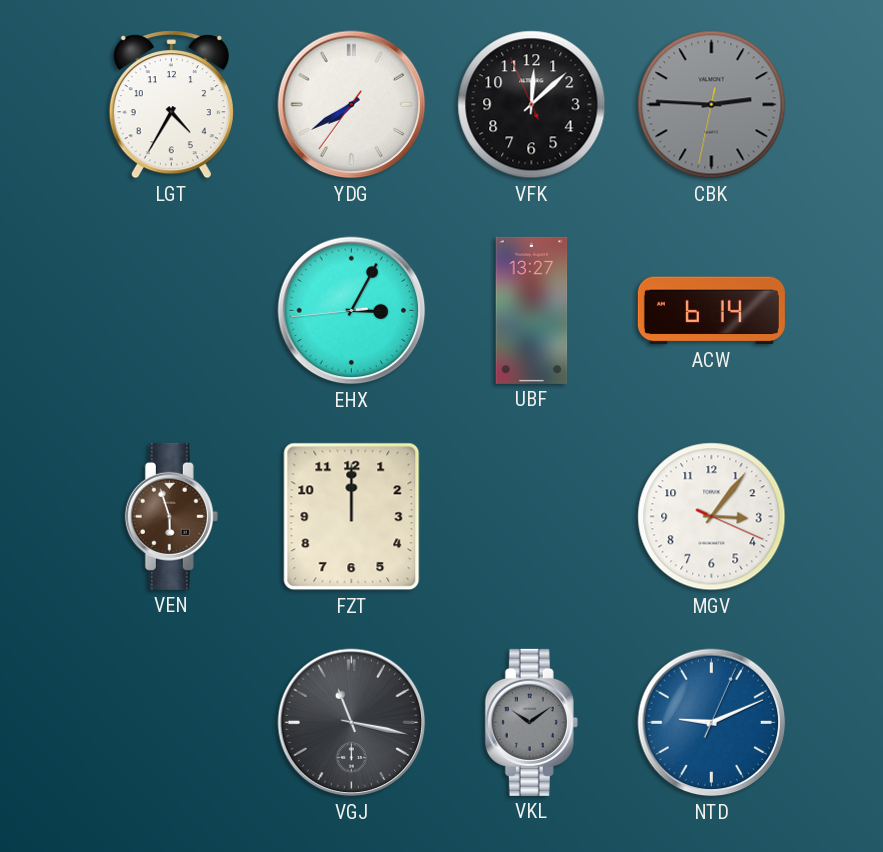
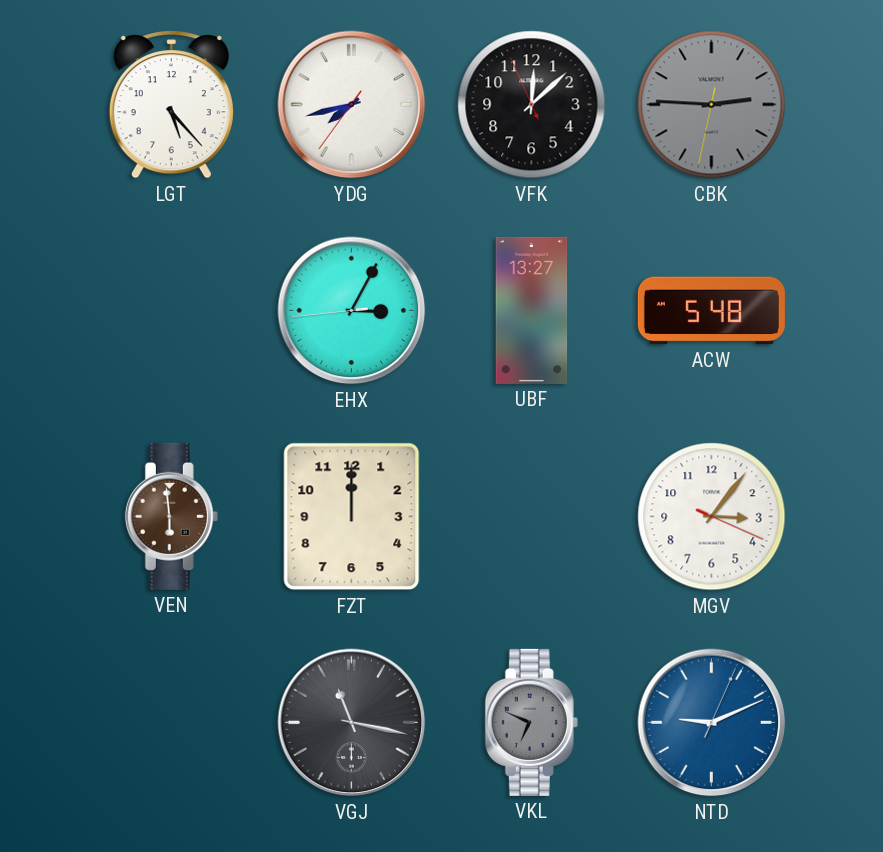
LGT: 4:35 -> 5:23 (171, 105)
YDG: 7:39 -> 7:42 (352, 105)
ACW: 6:14 -> 5:48 (711, 311)
VEN: 5:57 -> 5:59 (171, 516)
VKL: 10:09 -> 6:49 (531, 722)
